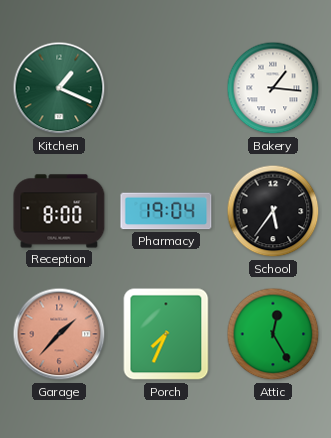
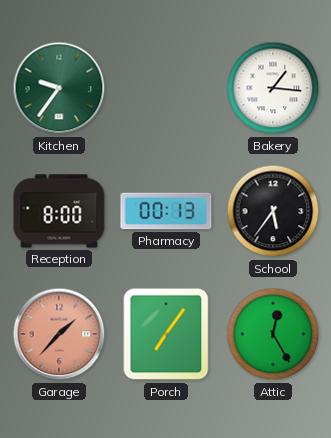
Kitchen: 1:19 -> 9:36 (59, 88)
Pharmacy: 19:04 -> 00:13 (166, 211)
Porch: 7:34 -> 7:06 (166, 334)
